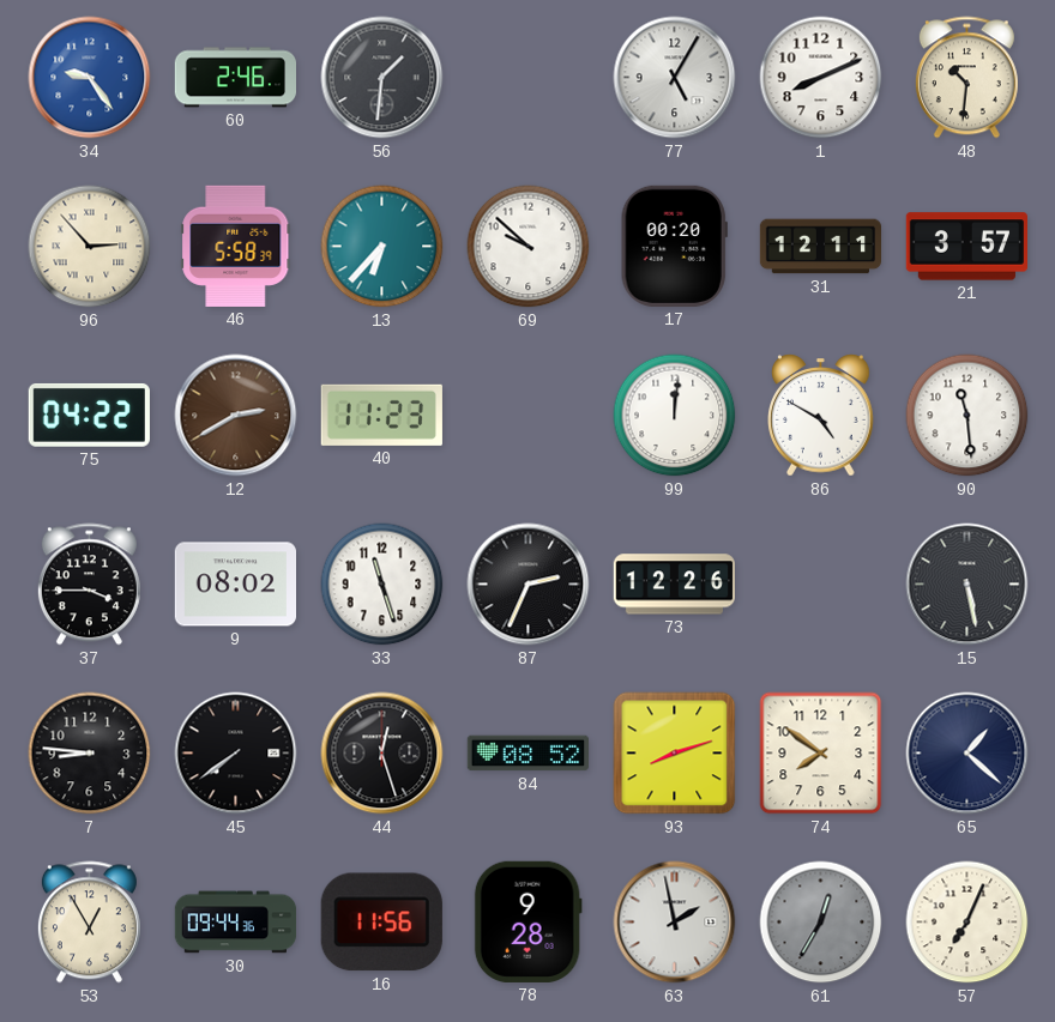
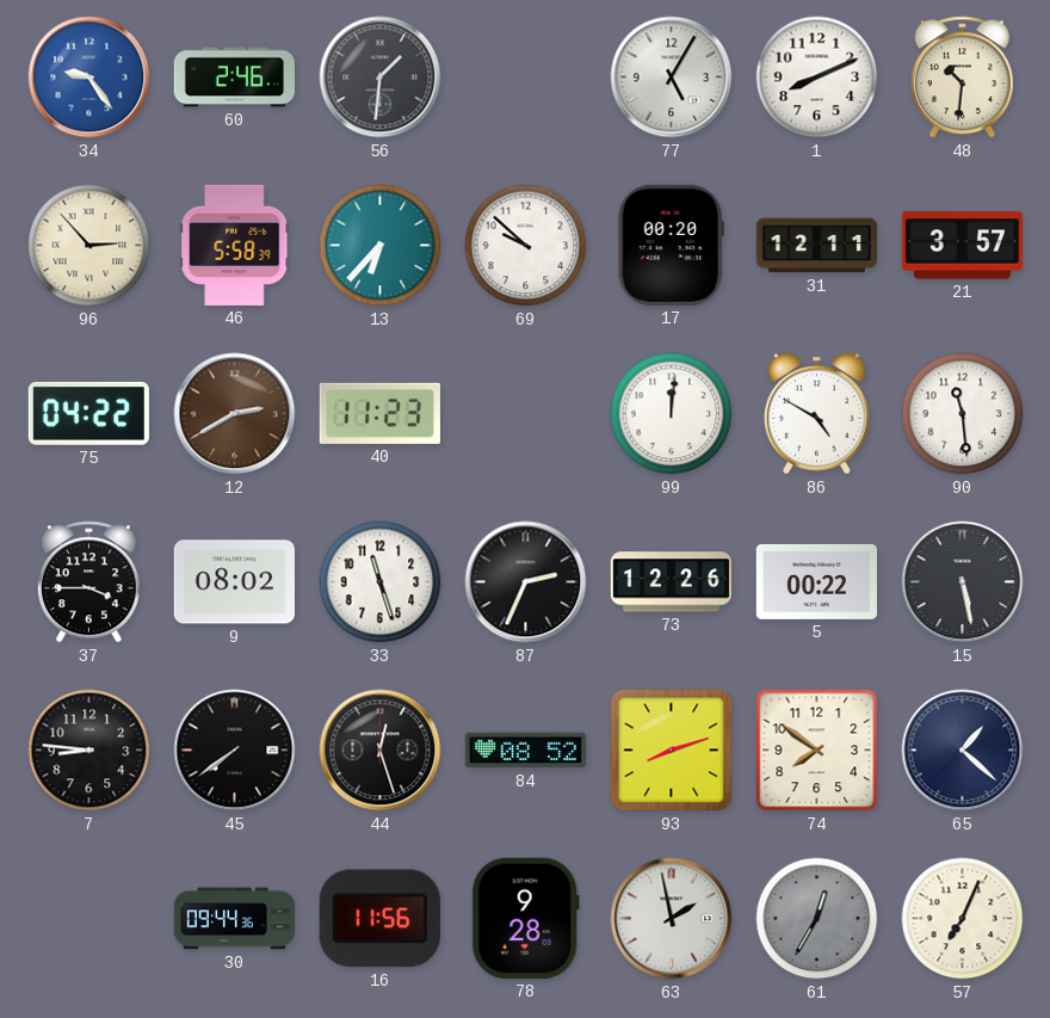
5: none -> 00:22 (816, 581)
53: 12:55 -> none (89, 923)
